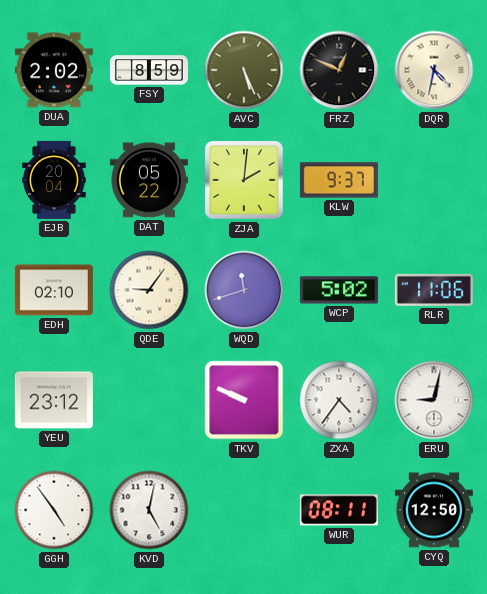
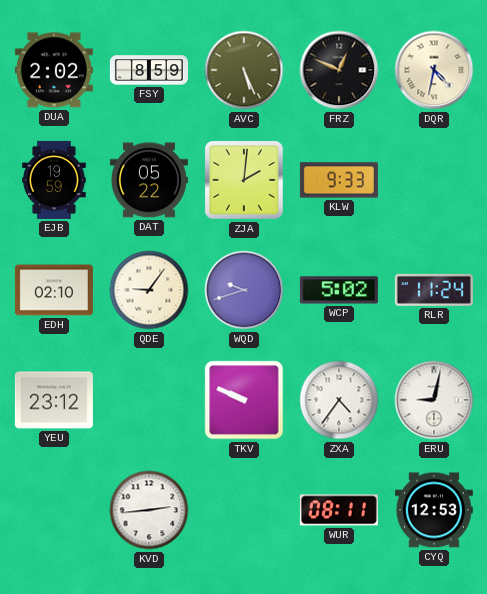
EJB: 20:04 -> 19:59 (54, 180)
KLW: 9:37 -> 9:33 (339, 180)
WQD: 11:42 -> 9:42 (244, 290)
RLR: 11:06 -> 11:24 (434, 290)
GGH: 4:54 -> none (54, 510)
KVD: 5:02 -> 2:44 (149, 510)
CYQ: 12:50 -> 12:53 (434, 510)
